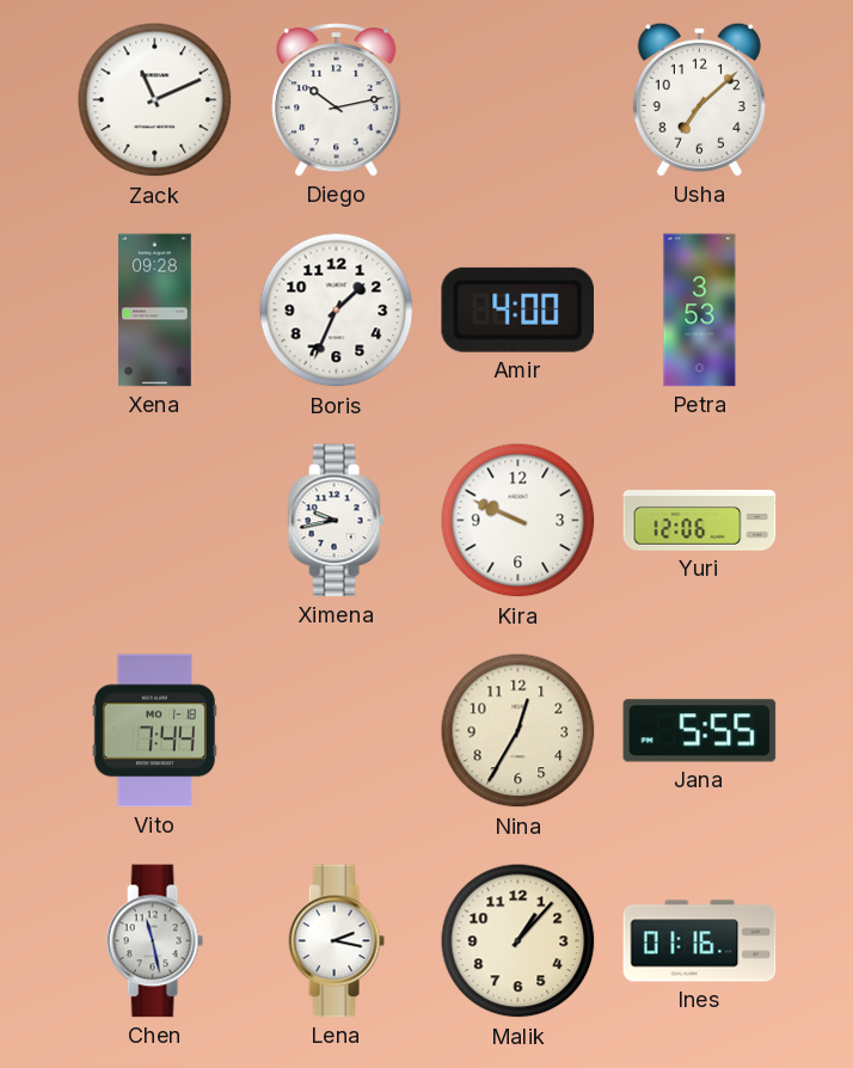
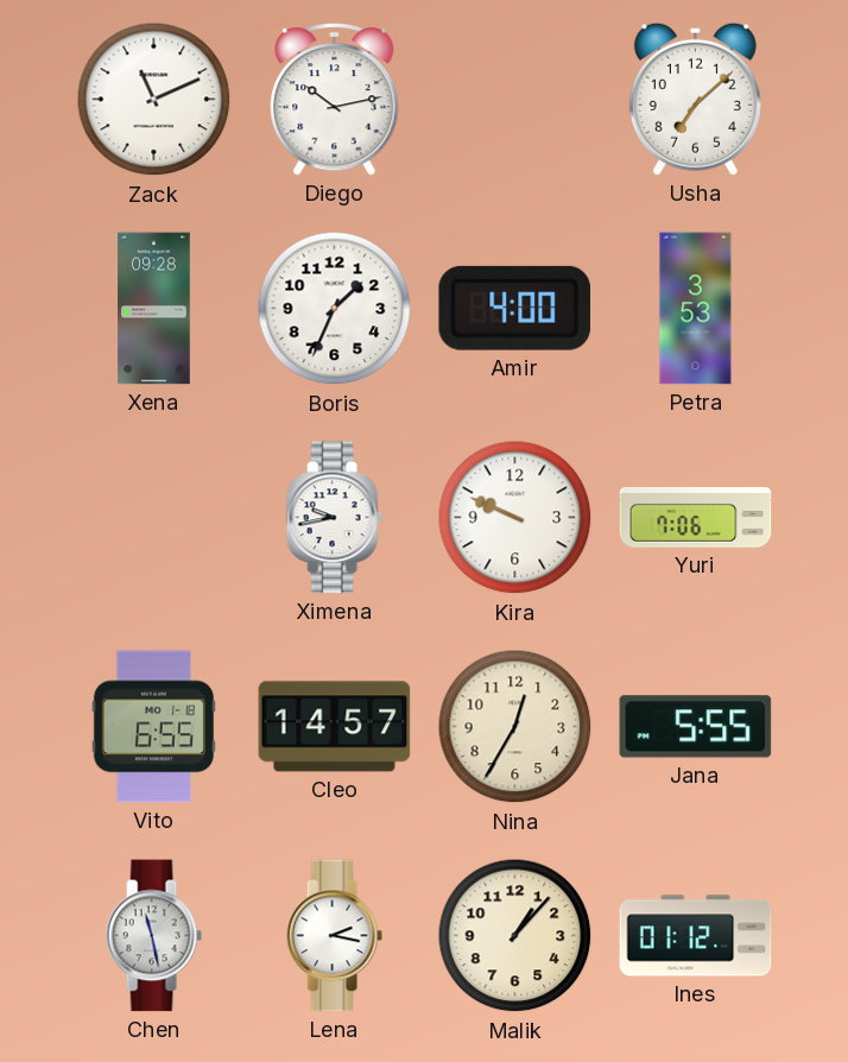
Yuri: 12:06 -> 7:06 (696, 518)
Vito: 7:44 -> 6:55 (153, 727)
Cleo: none -> 14:57 (335, 727)
Ines: 01:16 -> 01:12 (696, 936)
